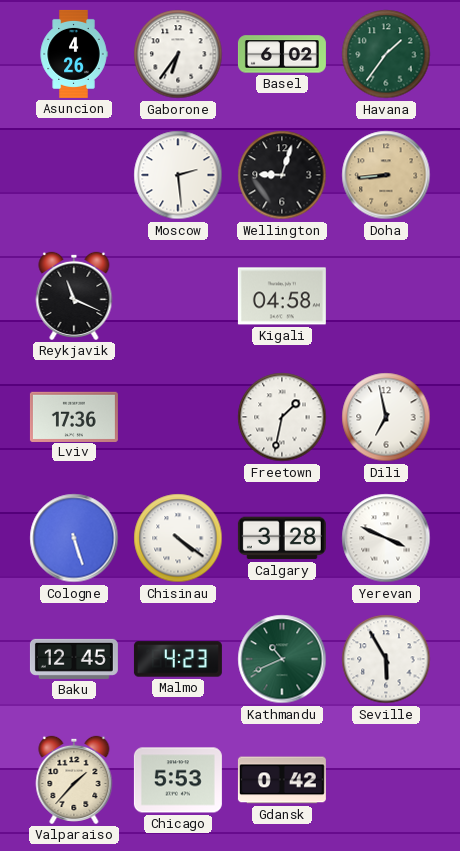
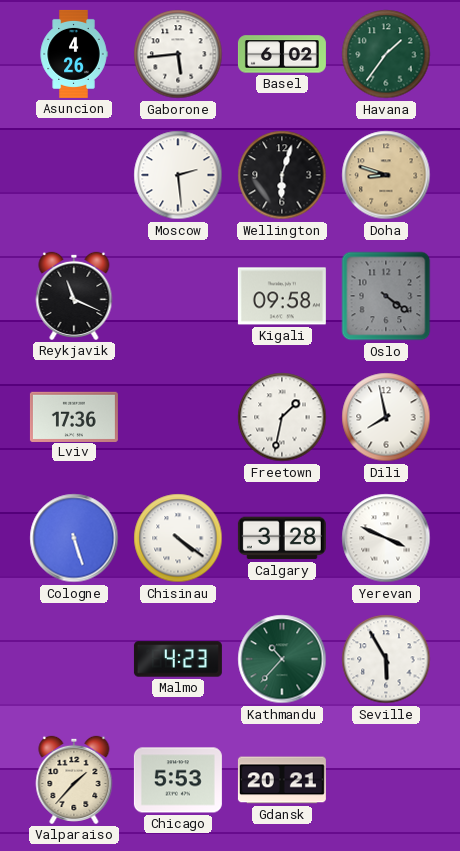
Gaborone: 6:36 -> 5:44 (178, 54)
Wellington: 9:03 -> 6:03 (282, 175)
Doha: 8:44 -> 8:48 (386, 175)
Kigali: 04:58 -> 09:58 (282, 296)
Oslo: none -> 4:21 (386, 296)
Dili: 6:58 -> 7:58 (386, 417)
Baku: 12:45 -> none (74, 659)
Kathmandu: 10:41 -> 10:37 (282, 659)
Gdansk: 0:42 -> 20:21 (282, 780)
